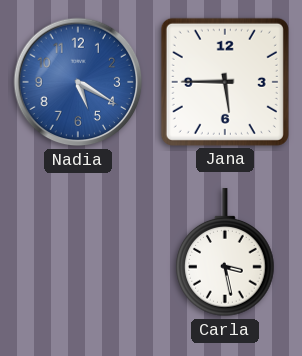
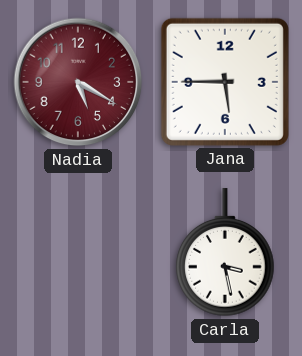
Nadia dial: blue -> burgundy (78, 82)
